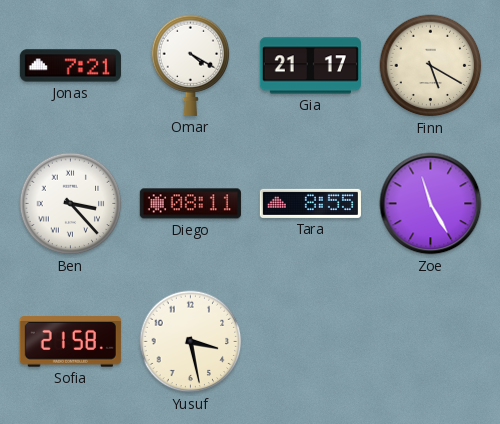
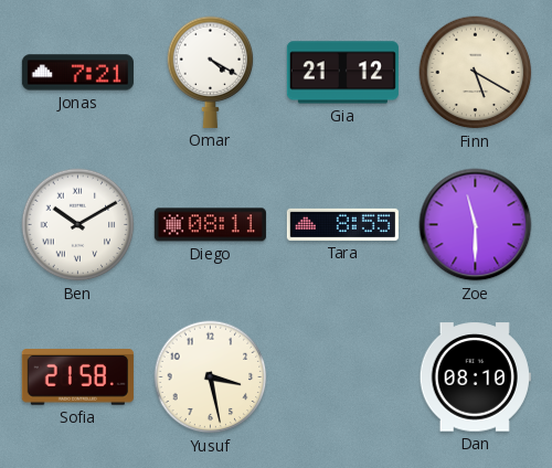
Gia: 21:17 -> 21:12 (342, 73)
Ben: 3:23 -> 10:10 (78, 225)
Zoe: 11:25 -> 11:30 (476, 225)
Dan: none -> 08:10 (475, 377)
